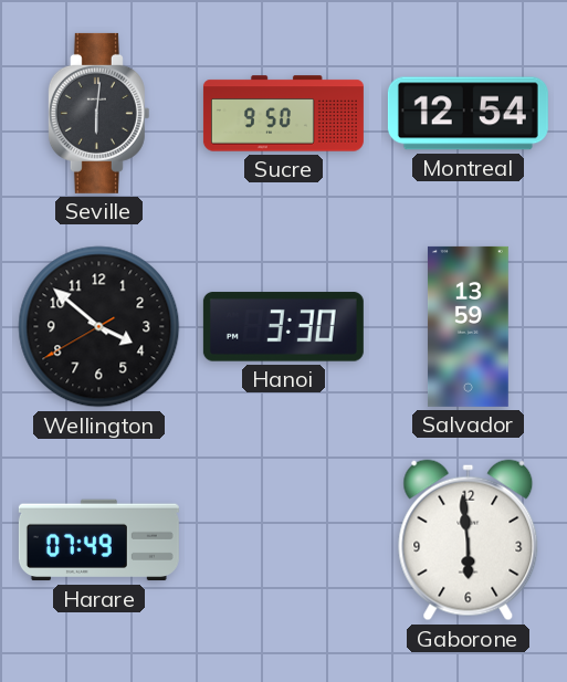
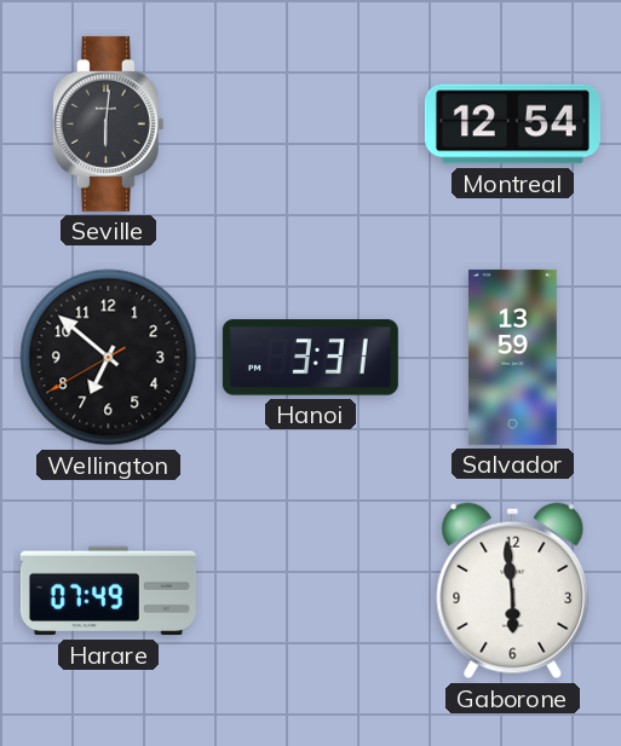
Sucre: 9:50 -> none (283, 114)
Wellington: 3:51 -> 6:51 (109, 358)
Hanoi: 3:30 -> 3:31 (310, 358)
